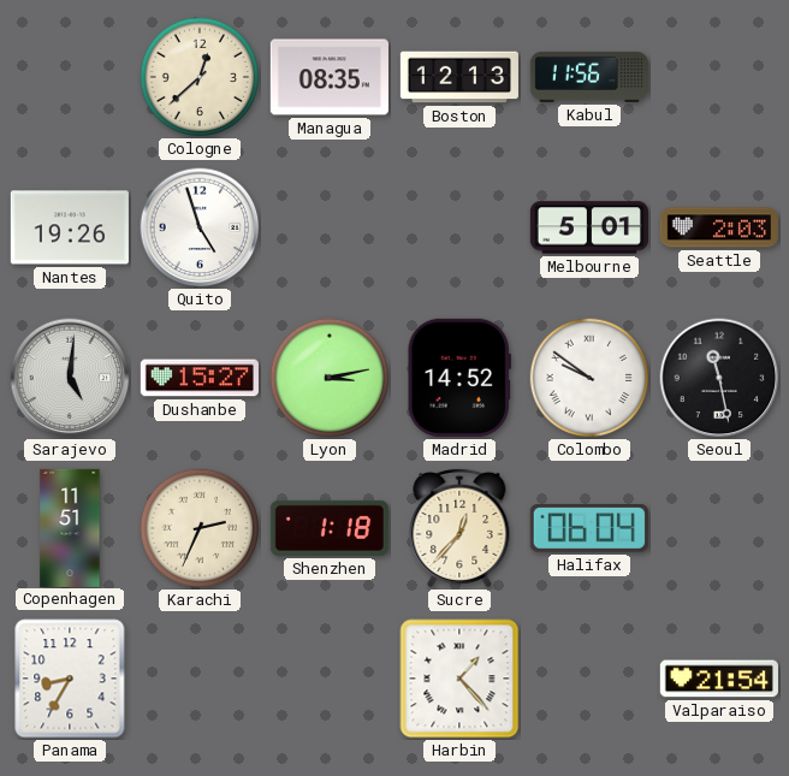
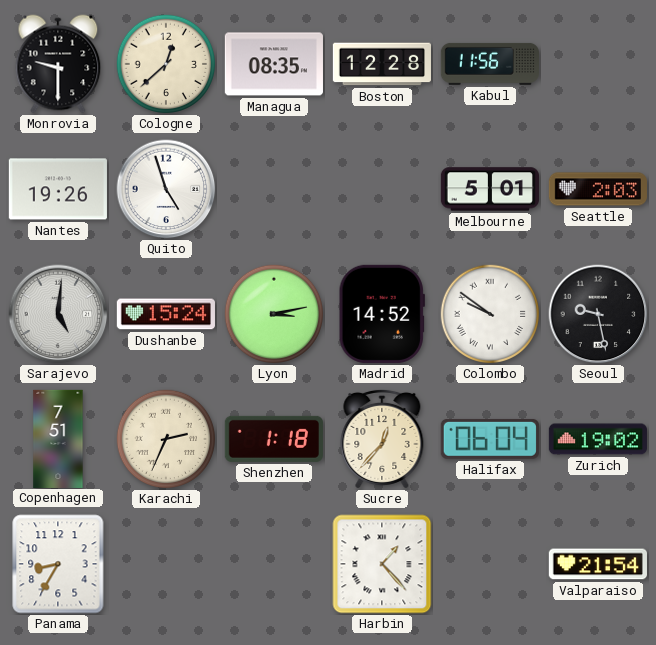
Monrovia: none -> 9:30 (58, 64)
Boston: 12:13 -> 12:28 (382, 64)
Dushanbe: 15:27 -> 15:24 (166, 314)
Seoul: 11:28 -> 9:28 (598, 314)
Copenhagen: 11:51 -> 7:51 (58, 438)
Zurich: none -> 19:02 (598, 439)
